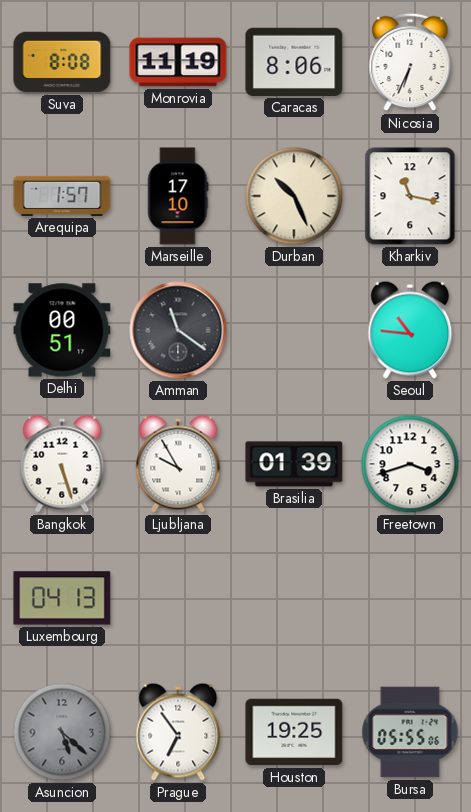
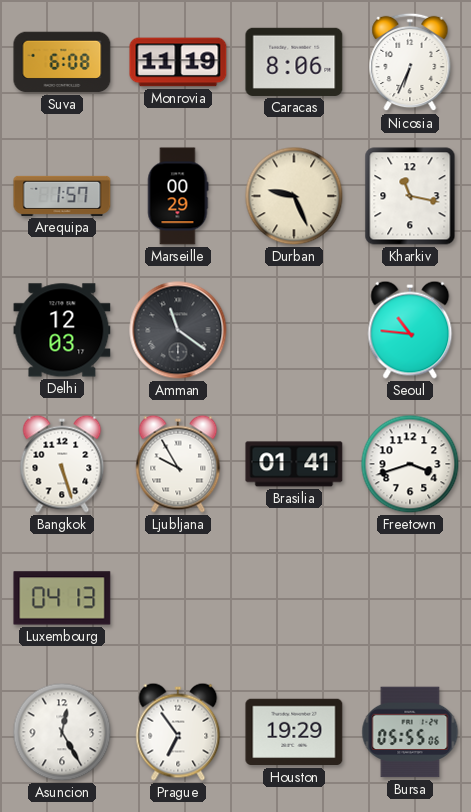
Suva: 8:08 -> 6:08 (62, 62)
Marseille: 17:10 -> 00:29 (178, 196)
Durban: 10:26 -> 9:26 (294, 196)
Delhi: 00:51 -> 12:03 (62, 330)
Brasilia: 01:39 -> 01:41 (294, 464)
Asuncion: 5:22 -> 12:25 (62, 732)
Asuncion dial: grey -> white (62, 732)
Houston: 19:25 -> 19:29 (294, 732)
